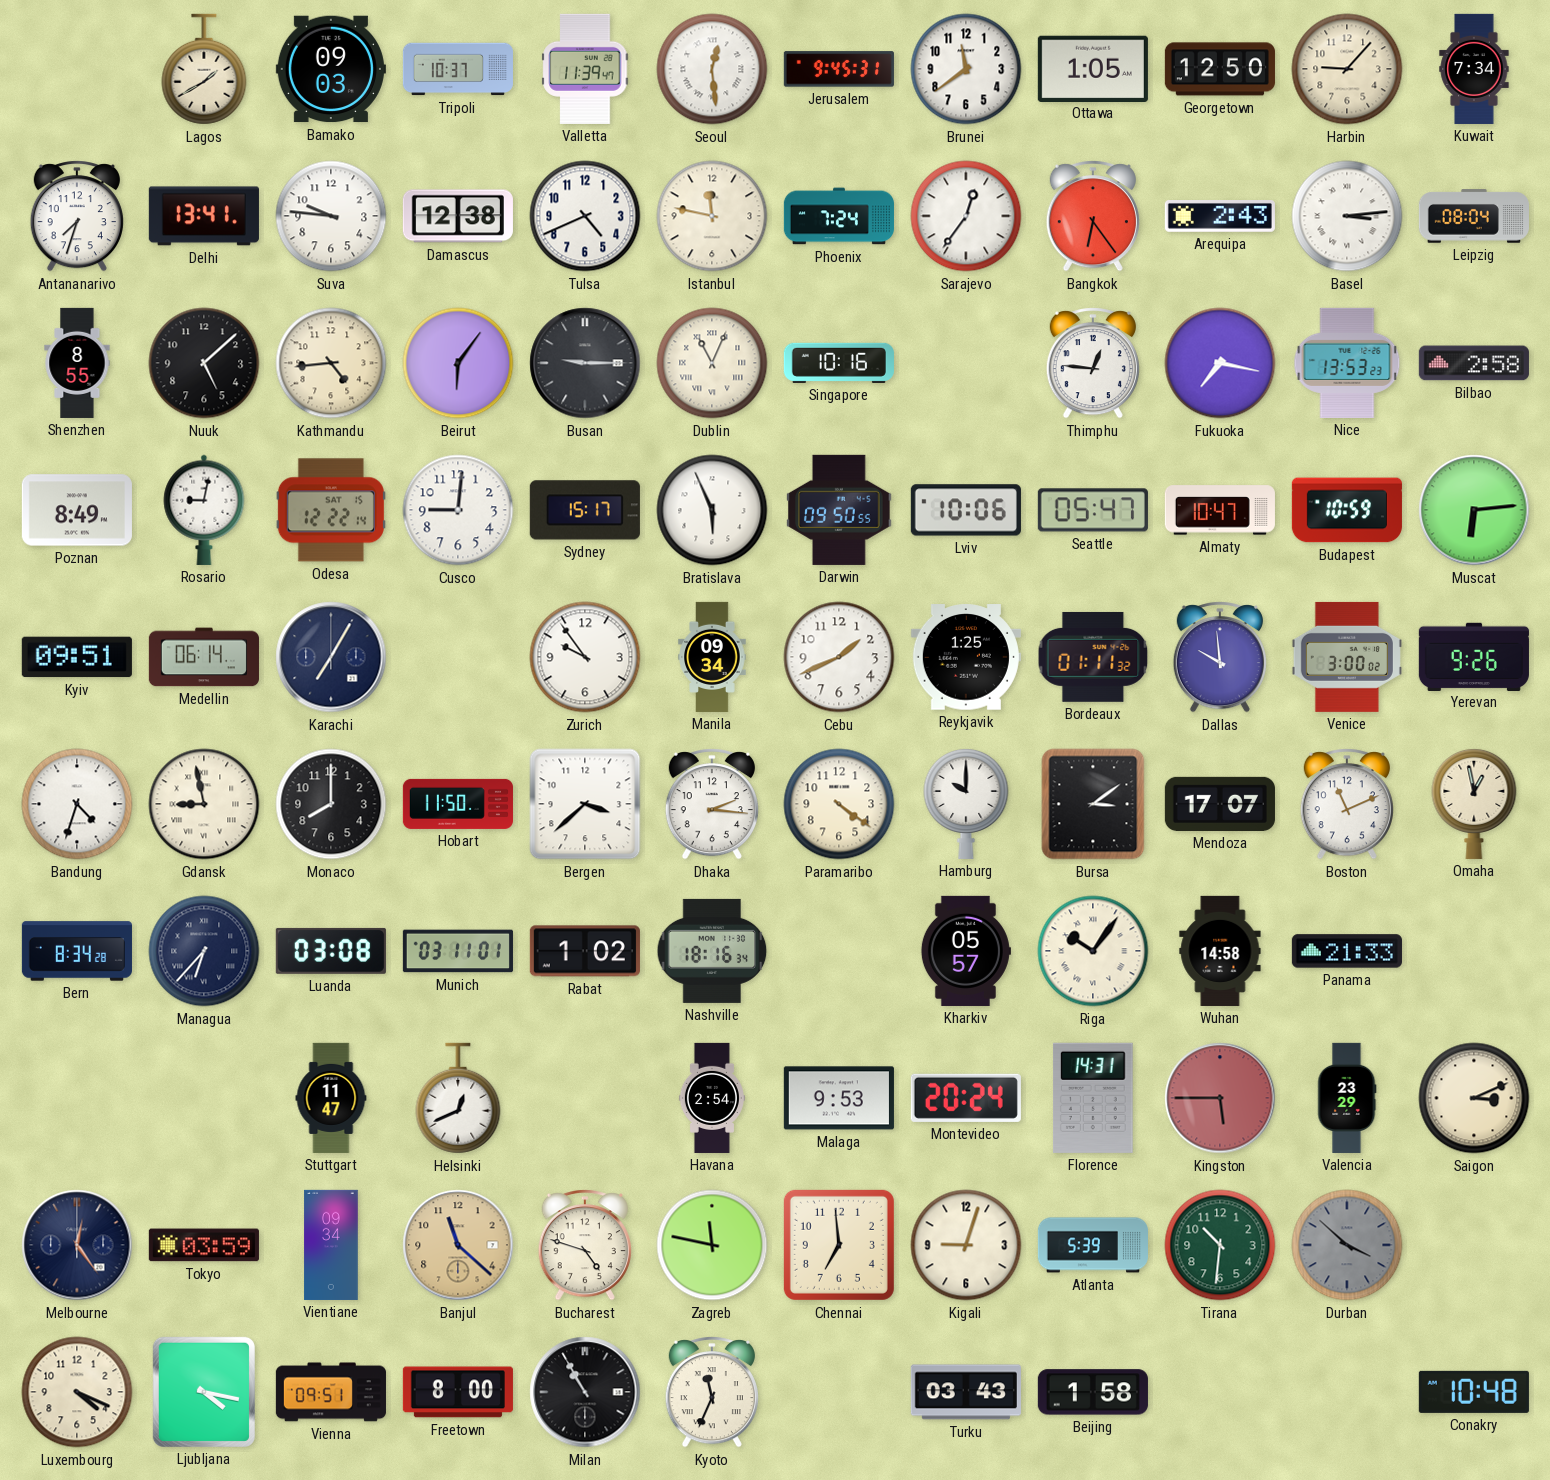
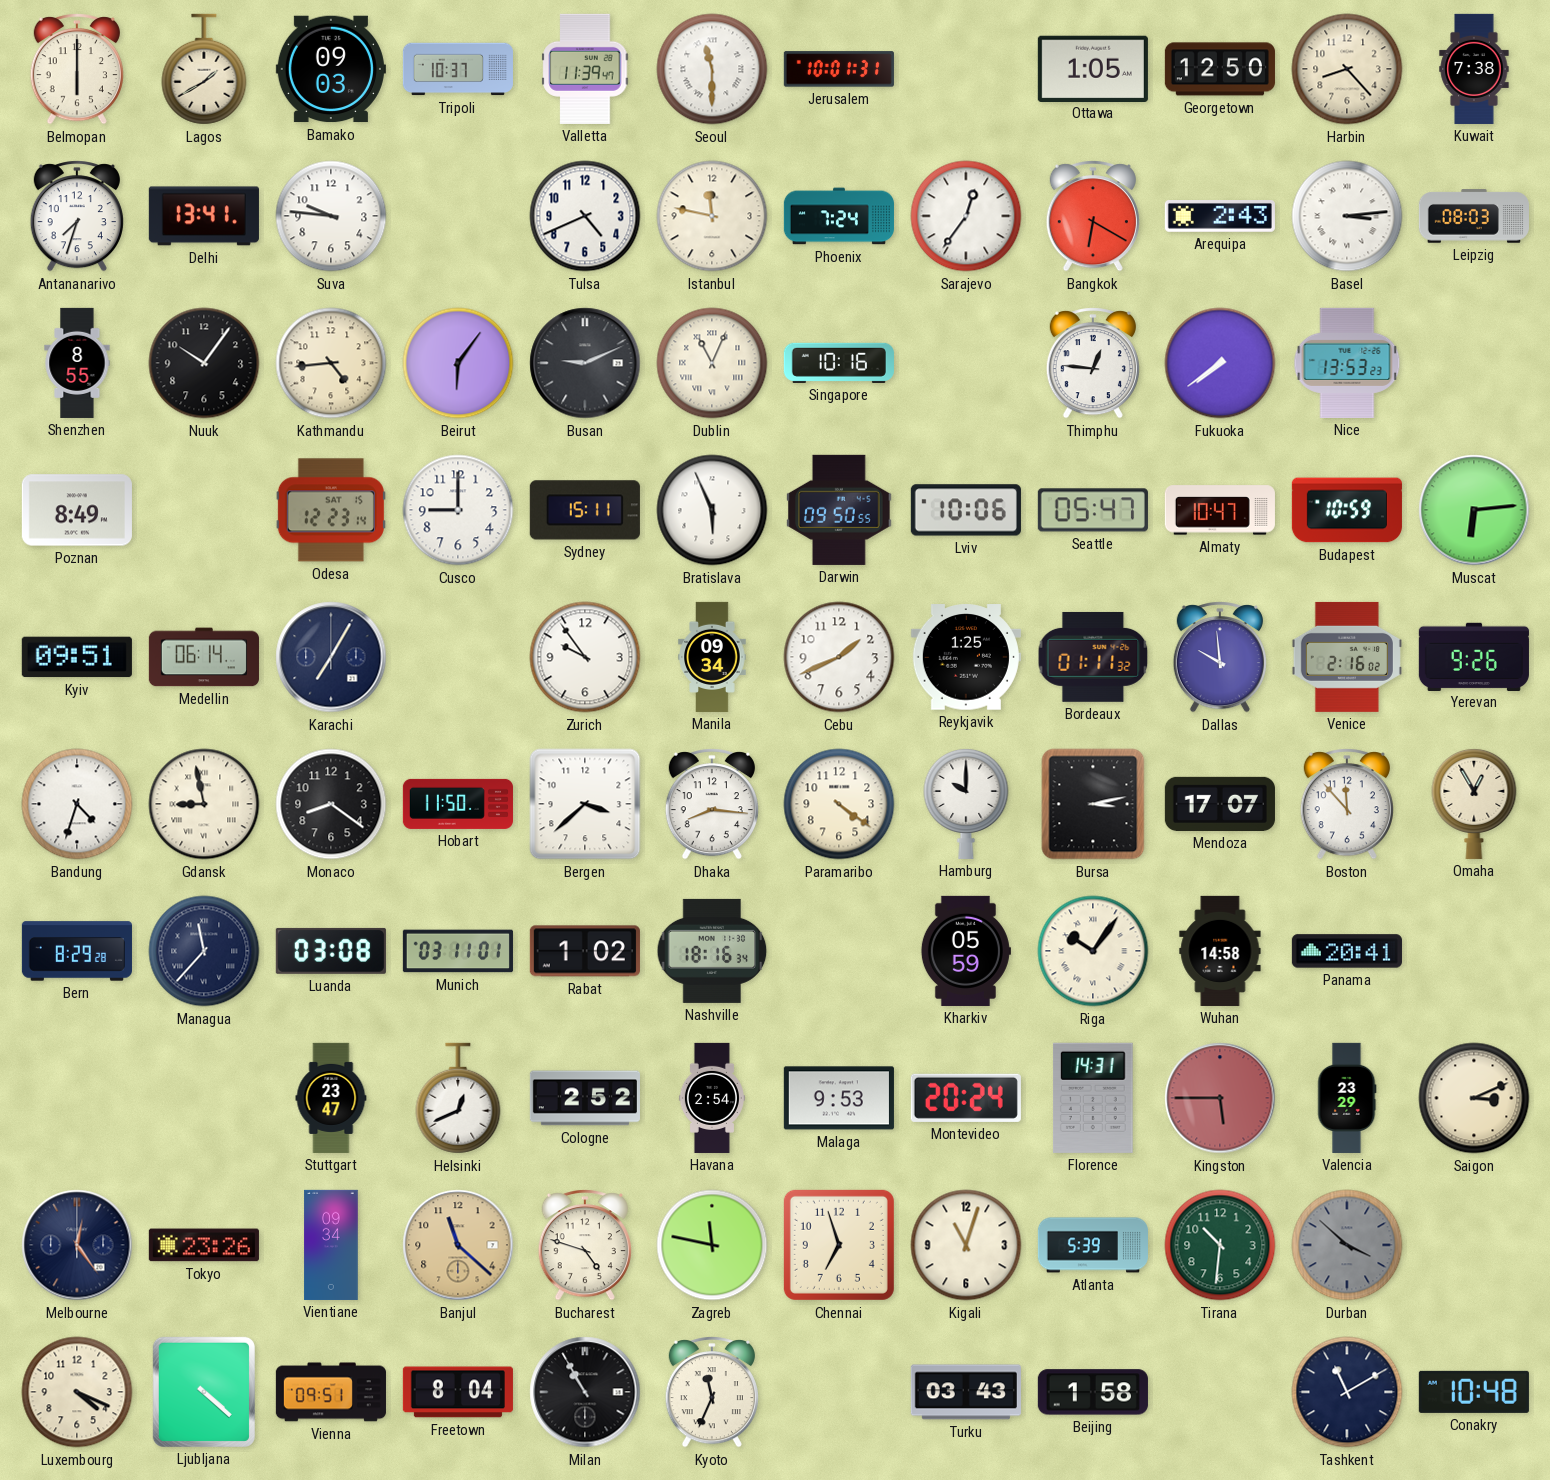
Belmopan: none -> 6:00 (77, 69)
Seoul: 12:29 -> 11:30 (712, 69)
Jerusalem: 9:45 -> 10:01 (839, 69)
Brunei: 11:39 -> none (966, 69)
Harbin: 9:07 -> 8:23 (1347, 69)
Kuwait: 7:34 -> 7:38 (1474, 69)
Damascus: 12:38 -> none (458, 216)
Bangkok: 6:24 -> 6:20 (1093, 216)
Leipzig: 08:04 -> 08:03 (1474, 216)
Nuuk: 5:08 -> 10:06 (204, 363)
Busan: 9:15 -> 9:11 (585, 363)
Fukuoka: 7:17 -> 7:39 (1220, 363)
Bilbao: 2:58 -> none (1474, 363)
Rosario: 9:02 -> none (204, 510)
Odesa: 12:22 -> 12:23 (331, 510)
Cusco: 9:01 -> 9:00 (458, 510)
Sydney: 15:17 -> 15:11 (585, 510)
Venice: 3:00 -> 2:16 (1347, 657)
Monaco: 8:00 -> 8:21 (331, 804)
Dhaka: 2:16 -> 8:16 (712, 804)
Bursa: 3:09 -> 3:13 (1093, 804)
Boston: 11:11 -> 11:53 (1347, 804)
Omaha: 12:58 -> 12:55 (1474, 803)
Bern: 8:34 -> 8:29 (77, 951)
Managua: 6:37 -> 11:37 (204, 951)
Kharkiv: 05:57 -> 05:59 (965, 951)
Panama: 21:33 -> 20:41 (1347, 951)
Stuttgart: 11:47 -> 23:47 (331, 1098)
Cologne: none -> 2:52 (585, 1098)
Tokyo: 03:59 -> 23:26 (204, 1245)
Chennai: 6:59 -> 6:57 (839, 1245)
Kigali: 9:03 -> 11:03 (966, 1245)
Ljubljana: 4:17 -> 4:22 (204, 1392)
Freetown: 8:00 -> 8:04 (458, 1392)
Tashkent: none -> 11:10 (1347, 1392)
